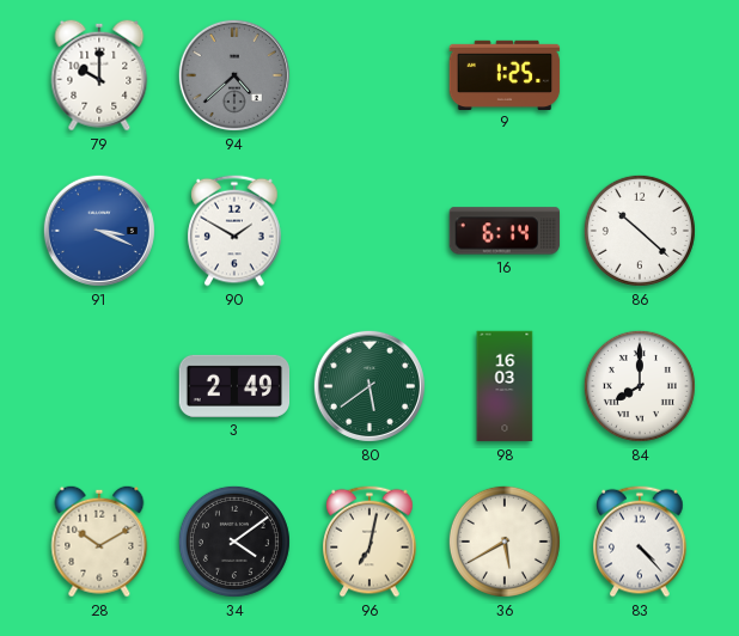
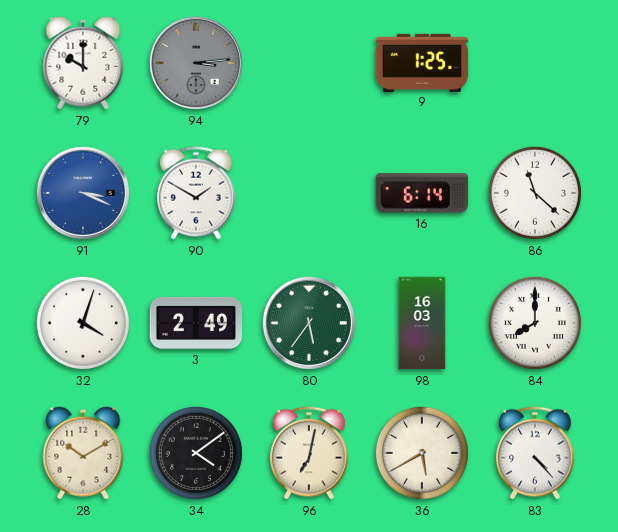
94: 4:38 -> 3:14 (196, 63)
86: 10:22 -> 11:22 (535, 193)
32: none -> 4:03 (83, 323)
80: 5:39 -> 5:36 (309, 323)
